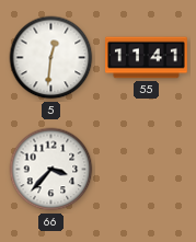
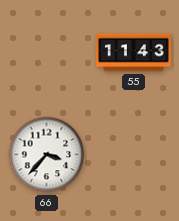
5: 12:31 -> none (51, 58)
55: 11:41 -> 11:43 (134, 53)
